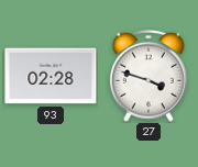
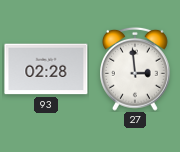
27: 3:48 -> 2:59 (136, 69)
